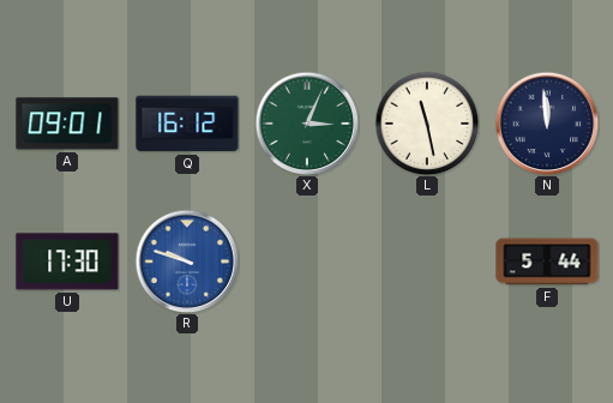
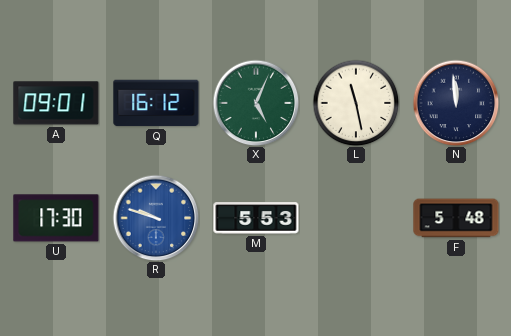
X: 3:04 -> 5:04 (256, 103)
M: none -> 5:53 (256, 218)
F: 5:44 -> 5:48 (456, 218)
